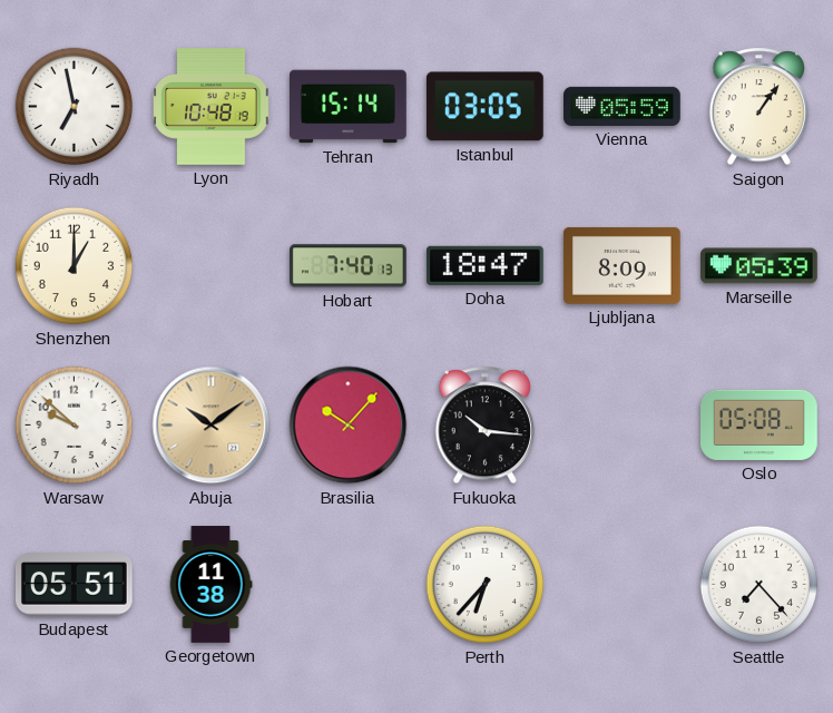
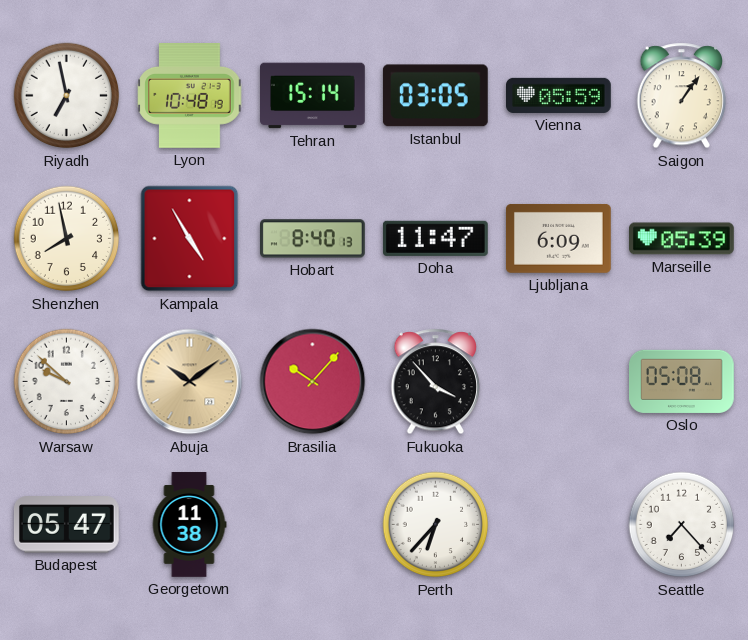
Shenzhen: 1:00 -> 7:58 (67, 239)
Kampala: none -> 4:55 (190, 239)
Hobart: 7:40 -> 8:40 (313, 239)
Doha: 18:47 -> 11:47 (435, 238)
Ljubljana: 8:09 -> 6:09 (559, 238)
Fukuoka: 10:16 -> 3:53 (436, 382)
Budapest: 05:51 -> 05:47 (66, 525)
